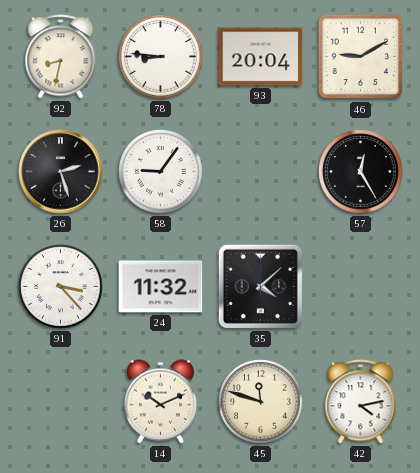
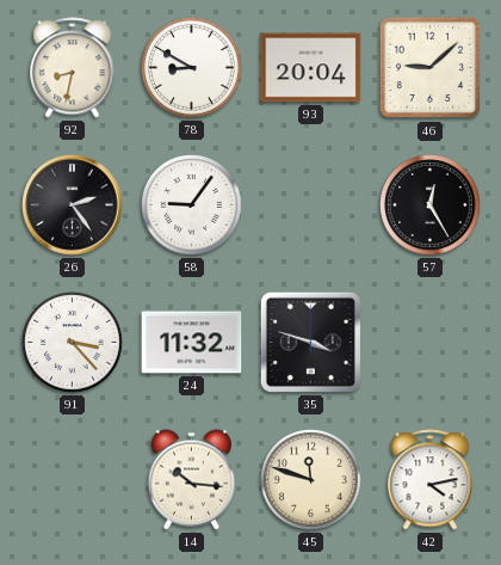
78: 8:46 -> 8:50 (192, 68)
46: 9:10 -> 9:08 (431, 68)
26: 2:27 -> 2:24 (73, 205)
35: 4:08 -> 3:48 (310, 342)
14: 10:11 -> 10:16 (192, 480)
